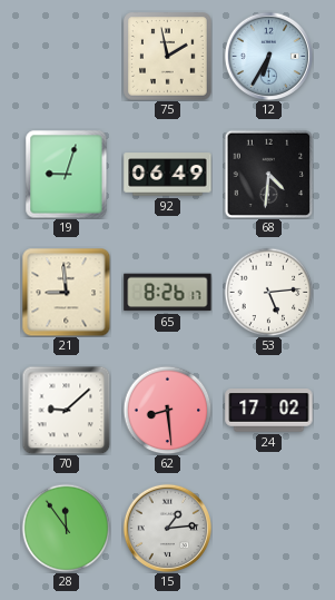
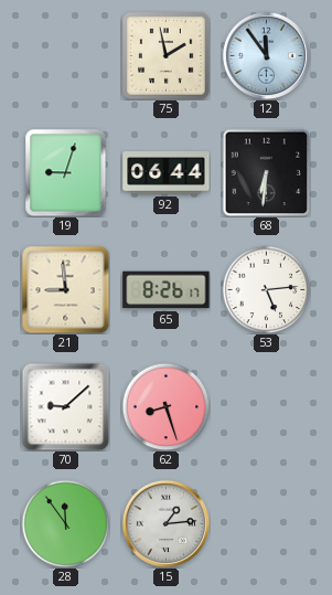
12: 6:35 -> 11:54 (266, 55)
92: 06:49 -> 06:44 (167, 173)
68: 4:31 -> 6:31 (266, 172)
62: 8:29 -> 8:27 (165, 406)
24: 17:02 -> none (269, 411)
